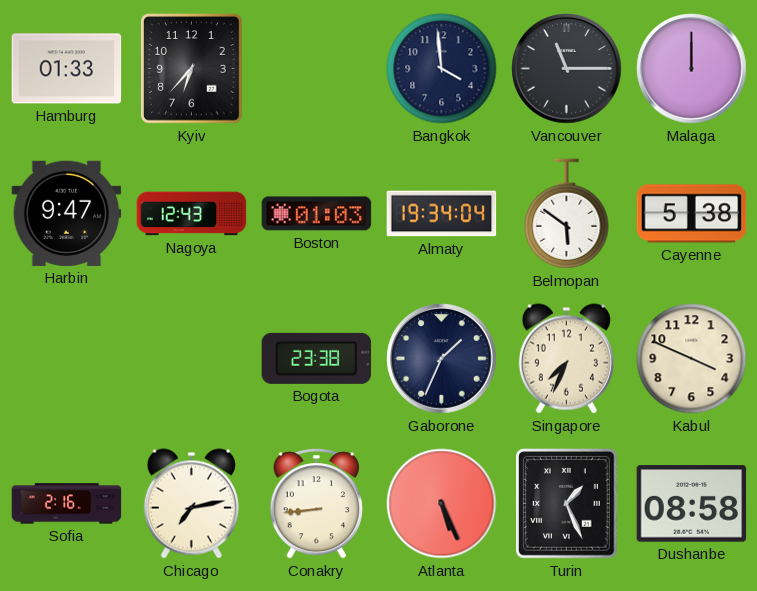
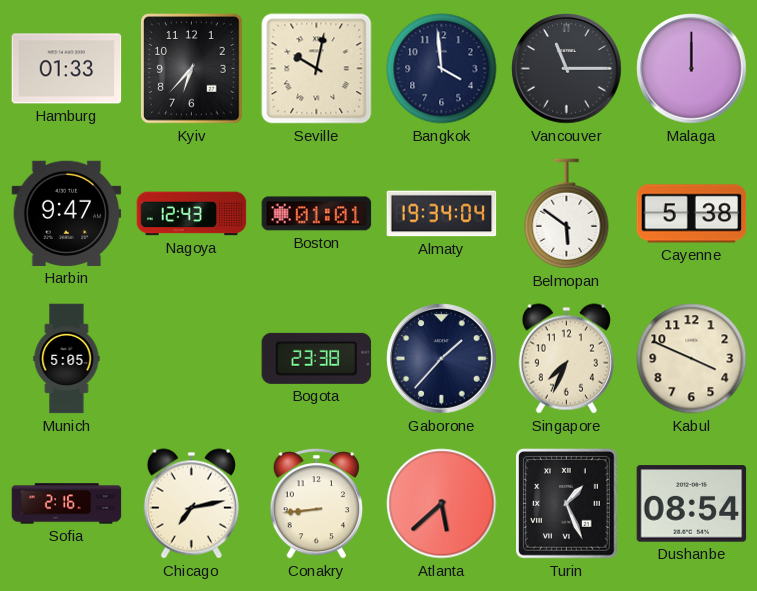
Seville: none -> 10:02 (317, 69)
Boston: 01:03 -> 01:01 (317, 214)
Munich: none -> 5:05 (67, 359)
Gaborone: 1:34 -> 1:37 (442, 359)
Atlanta: 5:26 -> 5:38 (442, 504)
Dushanbe: 08:58 -> 08:54 (692, 504)
